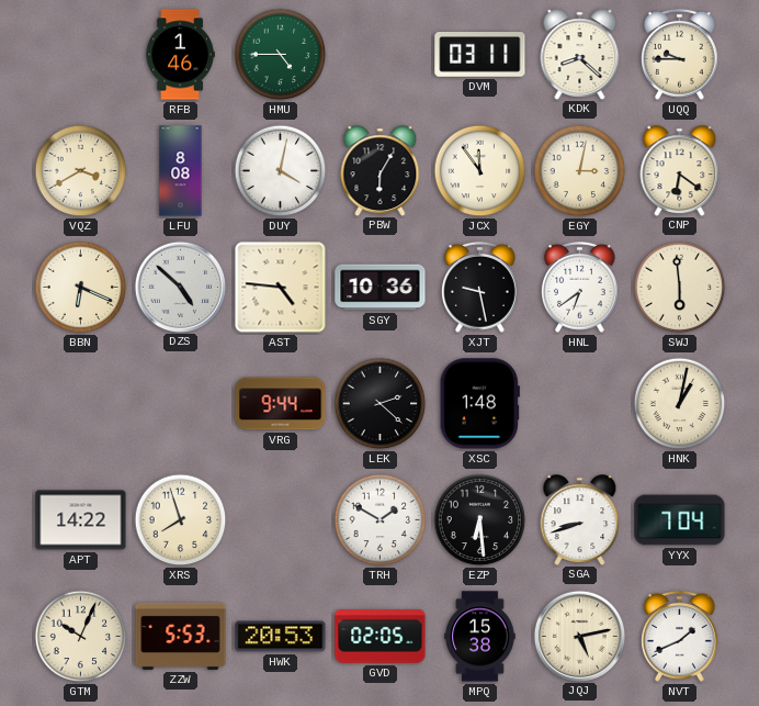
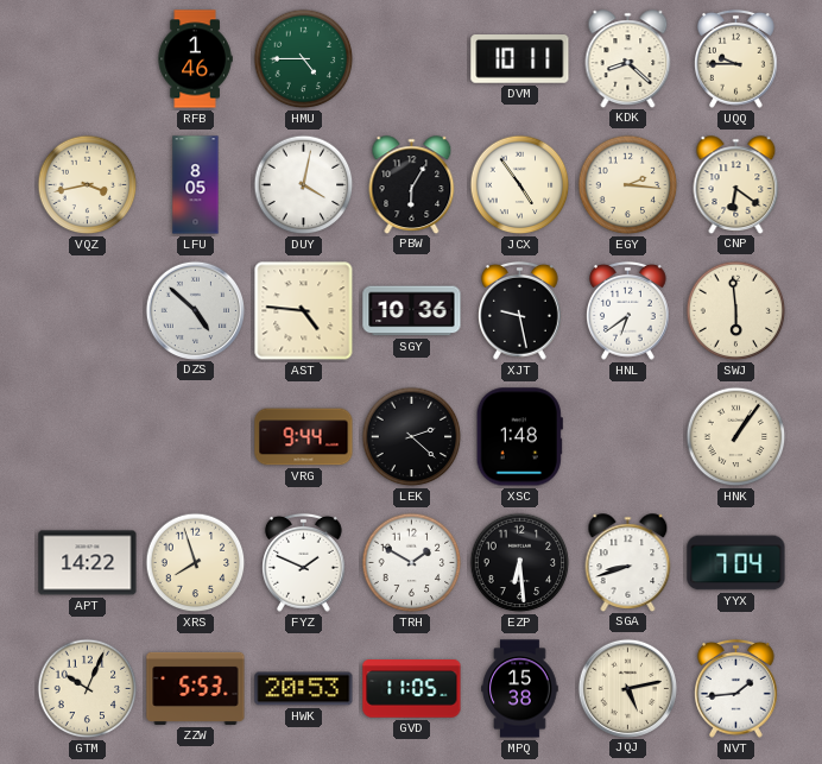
DVM: 03:11 -> 10:11 (520, 59)
VQZ: 3:40 -> 3:43 (88, 185)
LFU: 8:08 -> 8:05 (196, 185)
JCX: 11:54 -> 4:54 (520, 185)
EGY: 3:02 -> 2:16 (628, 185)
BBN: 6:19 -> none (81, 288)
HNK: 1:02 -> 1:06 (736, 437)
FYZ: none -> 1:49 (304, 562)
GVD: 02:05 -> 11:05 (412, 689)
NVT: 1:41 -> 1:44 (736, 688)
